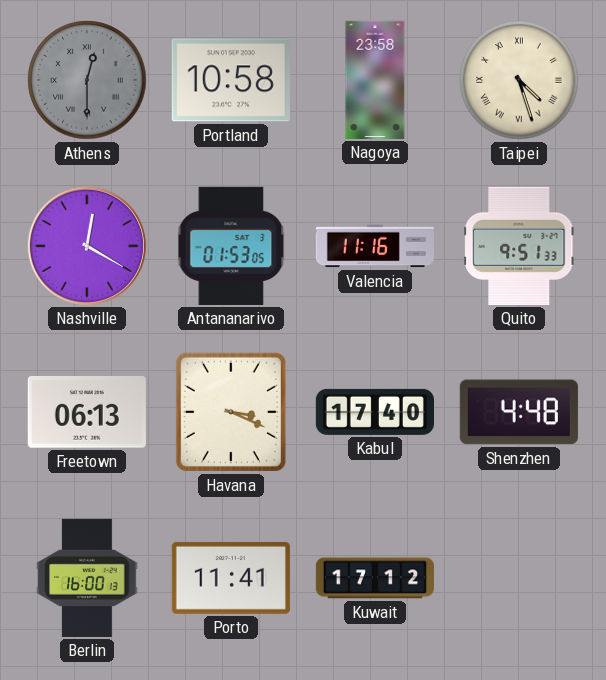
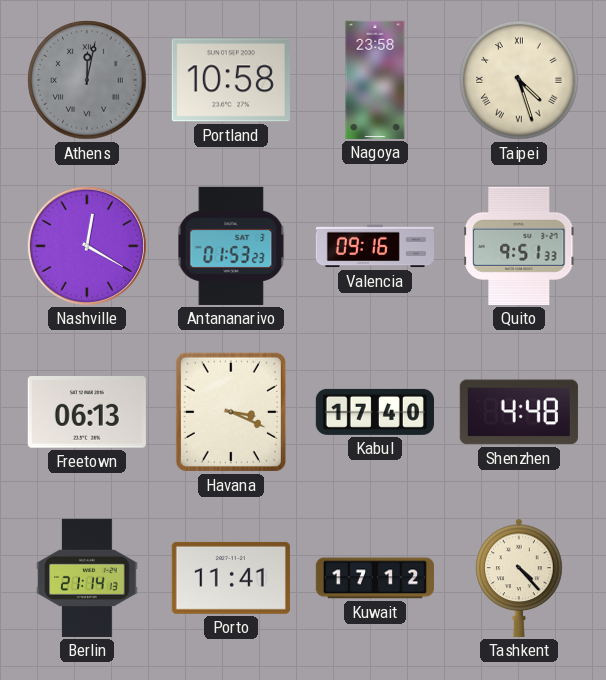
Athens: 12:30 -> 12:02 (87, 80)
Antananarivo: 01:53:05 -> 01:53:23 (231, 246)
Valencia: 11:16 -> 09:16 (374, 246)
Berlin: 16:00 -> 21:14 (87, 578)
Tashkent: none -> 4:23 (519, 578)
